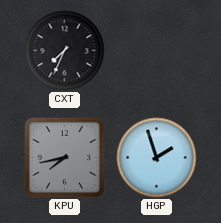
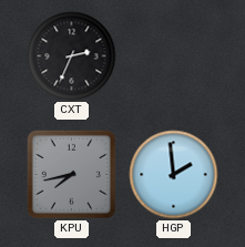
CXT: 7:34 -> 2:34 (72, 56)
HGP: 1:57 -> 1:59 (174, 175)
